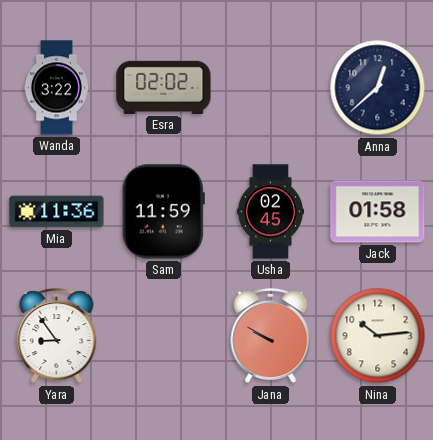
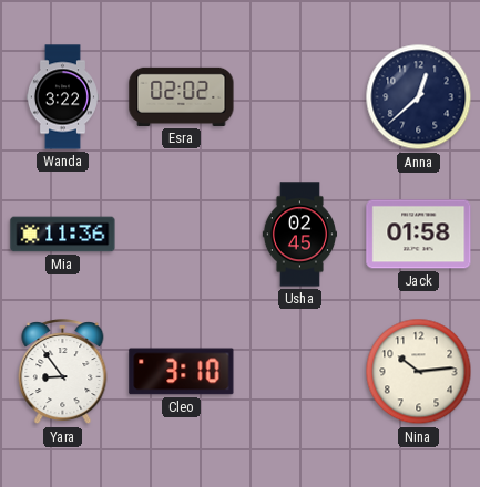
Sam: 11:59 -> none (163, 212)
Cleo: none -> 3:10 (182, 372)
Jana: 9:50 -> none (271, 336)
